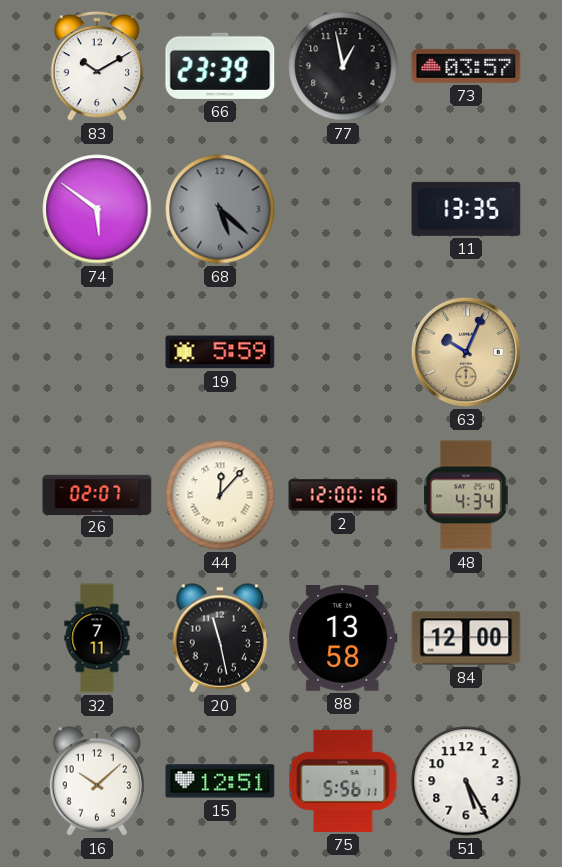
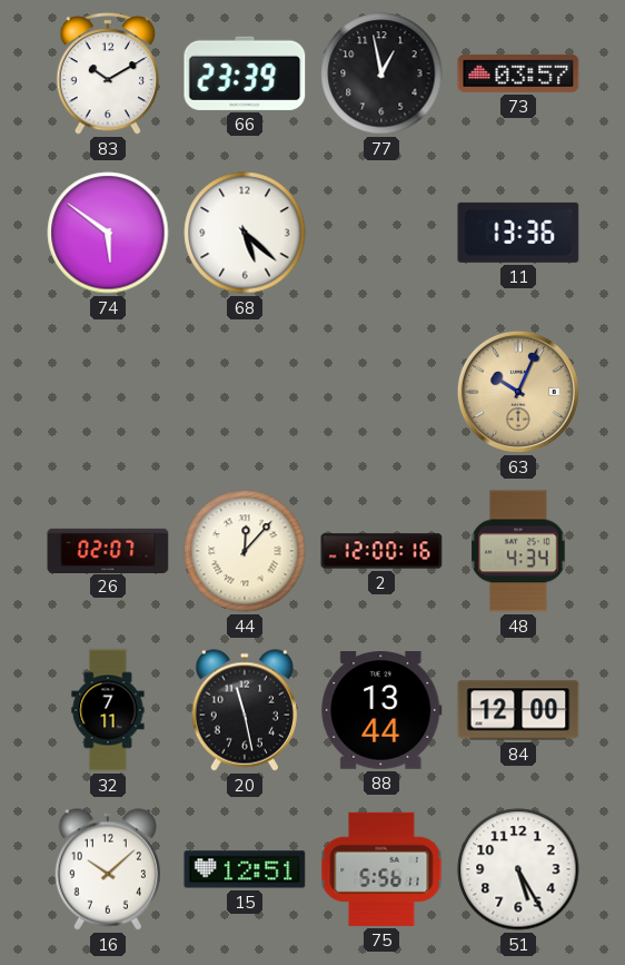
68 dial: grey -> white (245, 233)
11: 13:35 -> 13:36 (518, 233)
19: 5:59 -> none (220, 352)
88: 13:58 -> 13:44 (381, 711)
